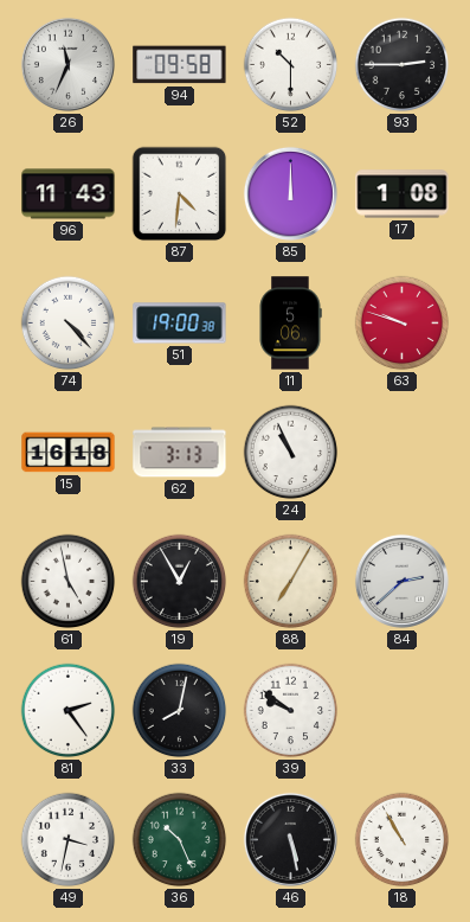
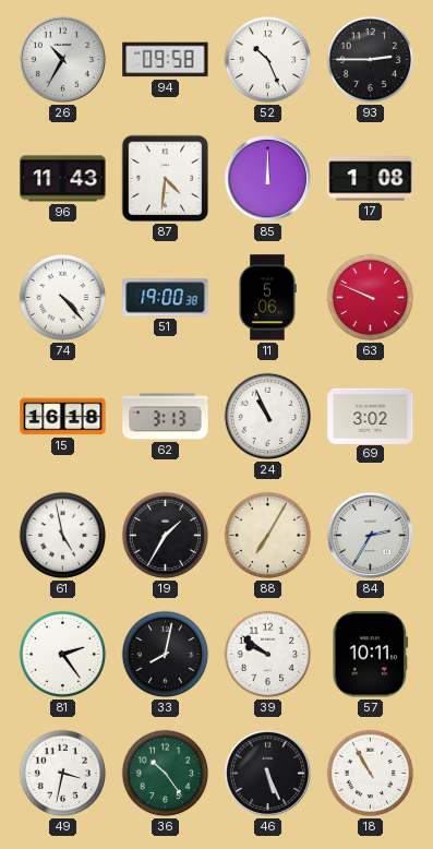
26: 11:34 -> 10:35 (62, 59)
52: 10:30 -> 10:26 (268, 60)
63: 9:48 -> 9:49 (371, 298)
69: none -> 3:02 (371, 416)
19: 12:55 -> 1:35 (166, 536)
84: 2:38 -> 2:35 (370, 535)
57: none -> 10:11 (371, 655)
36: 10:26 -> 10:24 (166, 774)
46: 5:28 -> 5:26 (267, 773)
